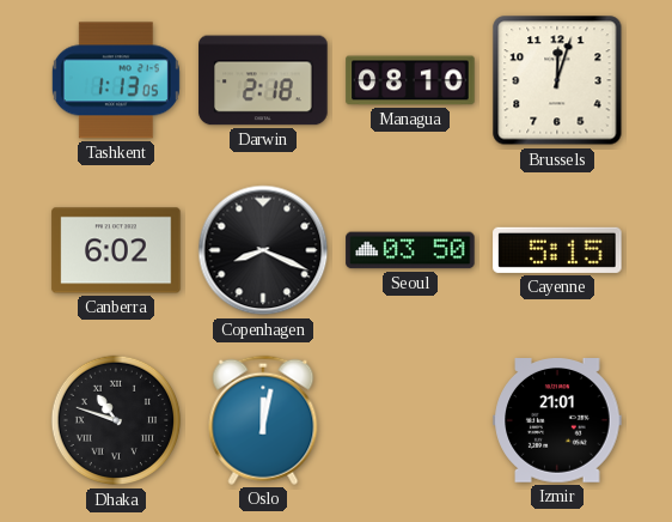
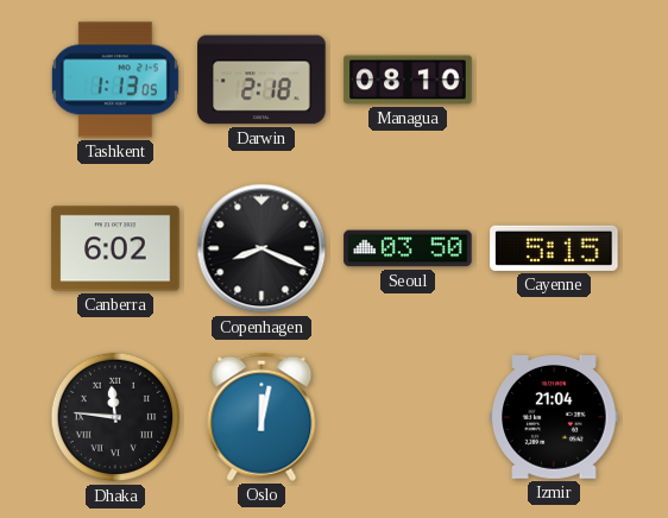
Brussels: 12:03 -> none (557, 80)
Dhaka: 10:48 -> 11:46 (115, 417)
Izmir: 21:01 -> 21:04 (554, 418)
